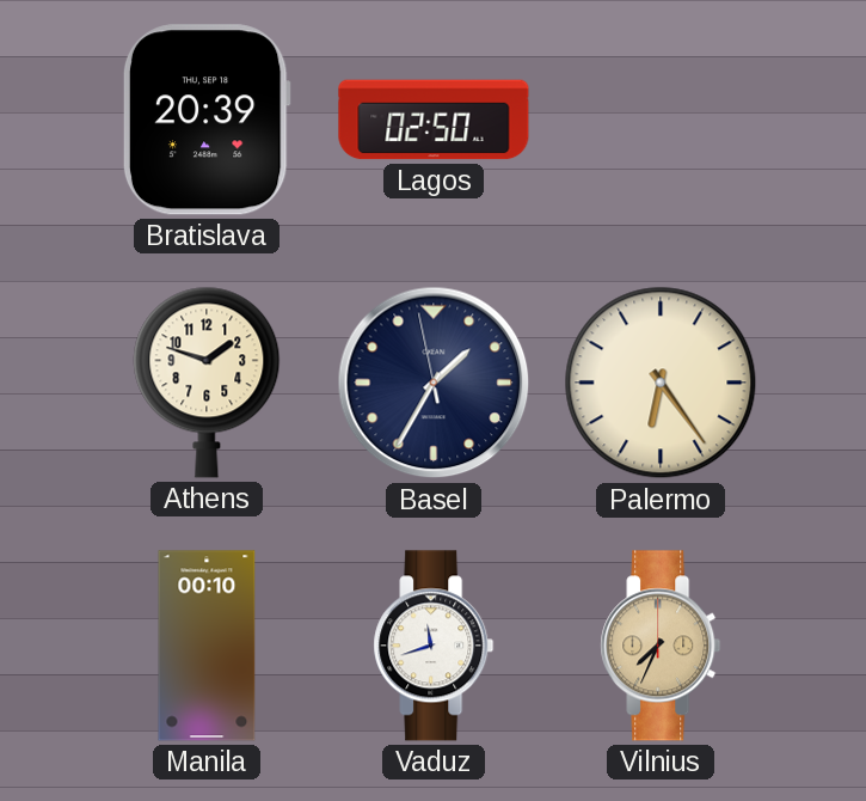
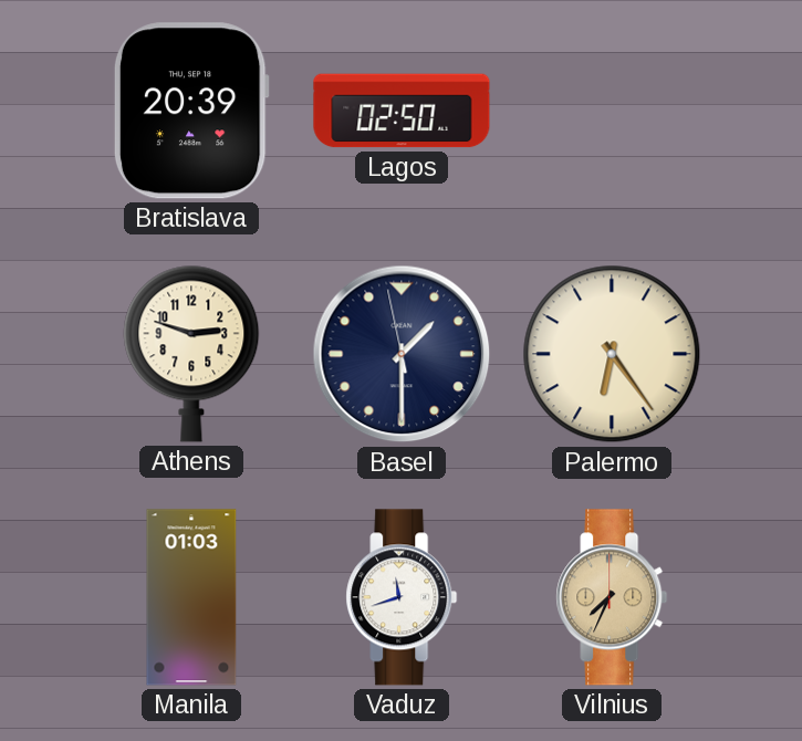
Athens: 1:48 -> 2:48 (191, 354)
Basel: 1:34 -> 1:29 (402, 354)
Manila: 00:10 -> 01:03 (191, 597)
